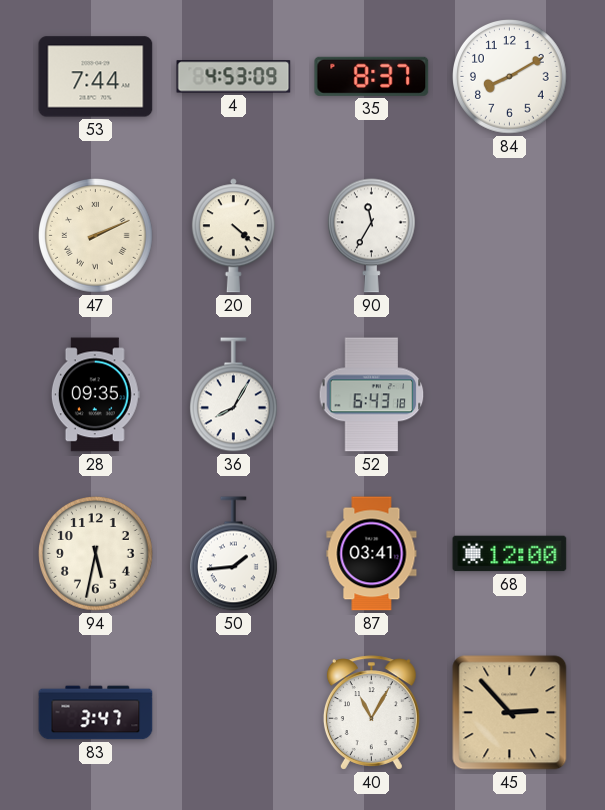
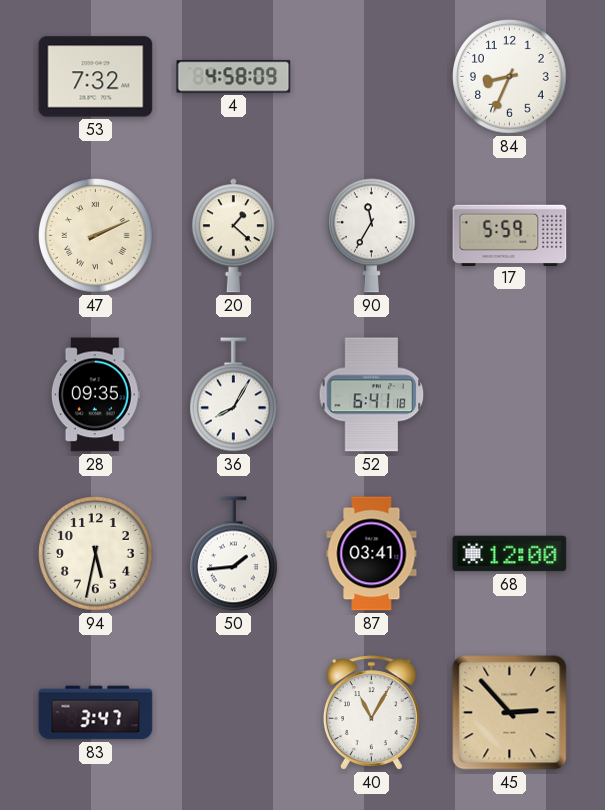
53: 7:44 -> 7:32 (96, 77)
4: 4:53 -> 4:58 (234, 77)
35: 8:37 -> none (372, 76)
84: 8:10 -> 8:34 (510, 77)
20: 4:22 -> 1:22 (233, 236)
17: none -> 5:59 (510, 235)
52: 6:43 -> 6:41 (372, 395)
